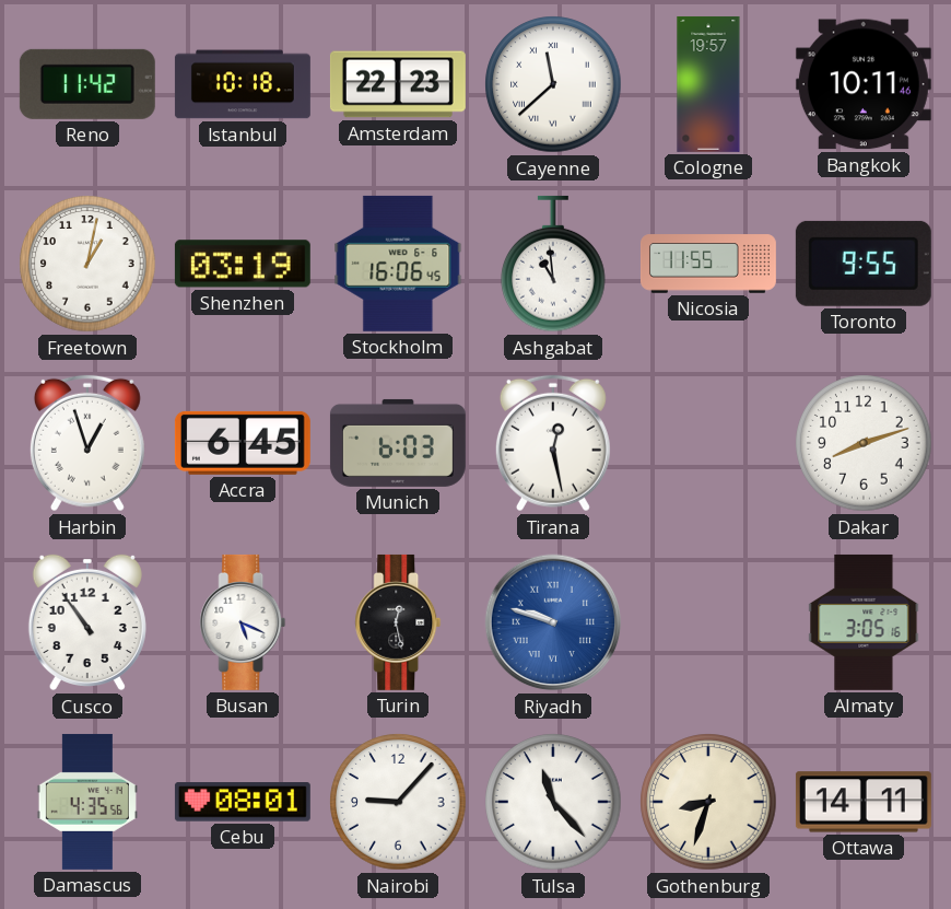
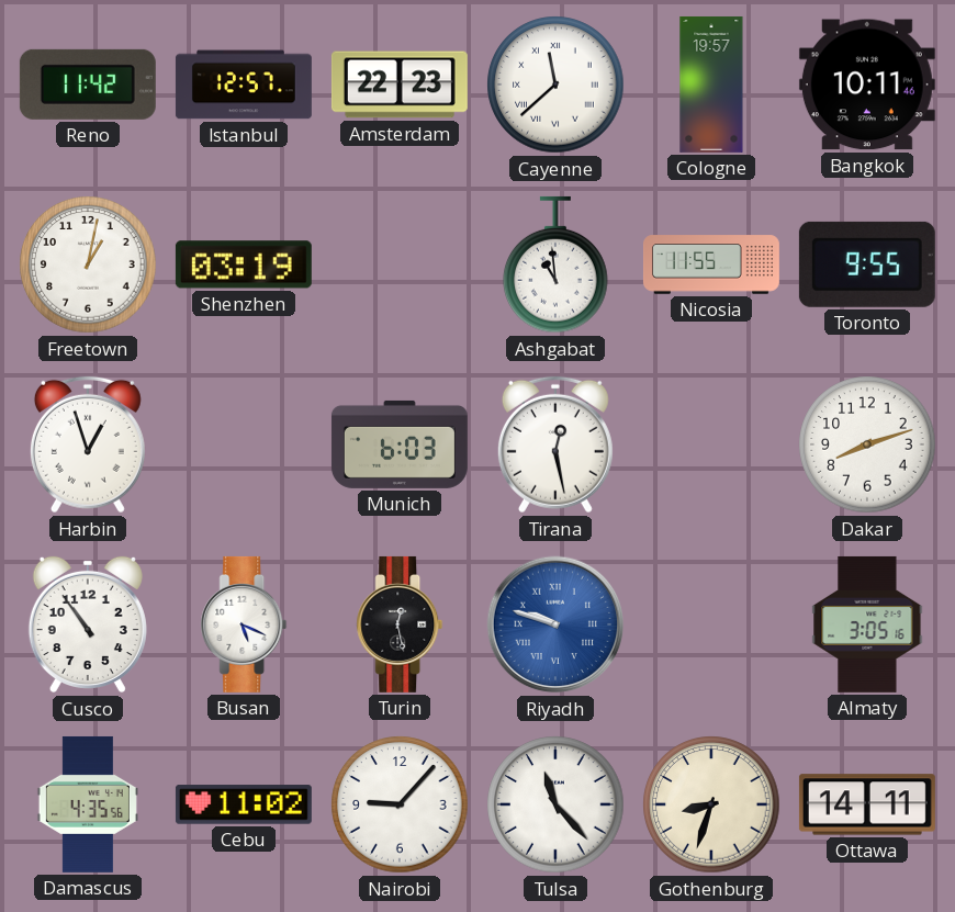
Istanbul: 10:18 -> 12:57 (244, 85)
Stockholm: 16:06 -> none (398, 264)
Accra: 6:45 -> none (243, 443)
Cebu: 08:01 -> 11:02 (244, 804)
